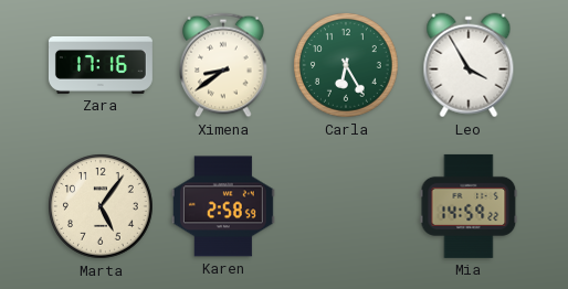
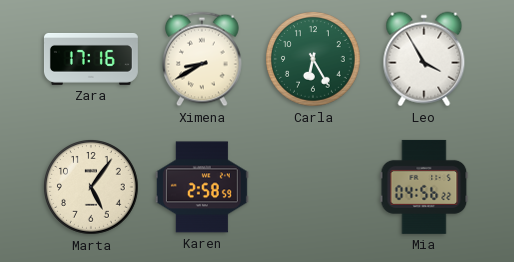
Ximena: 8:39 -> 8:40 (203, 59)
Mia: 14:59 -> 04:56 (424, 187)
